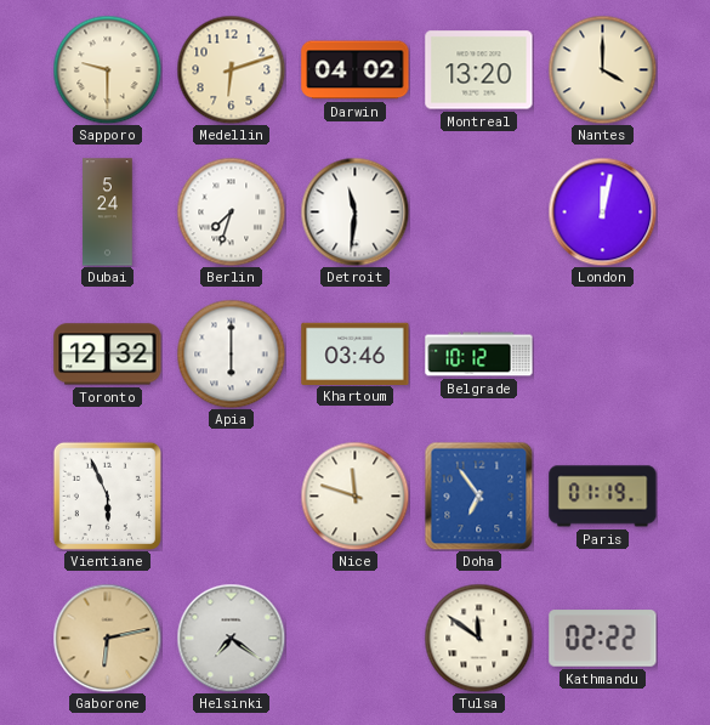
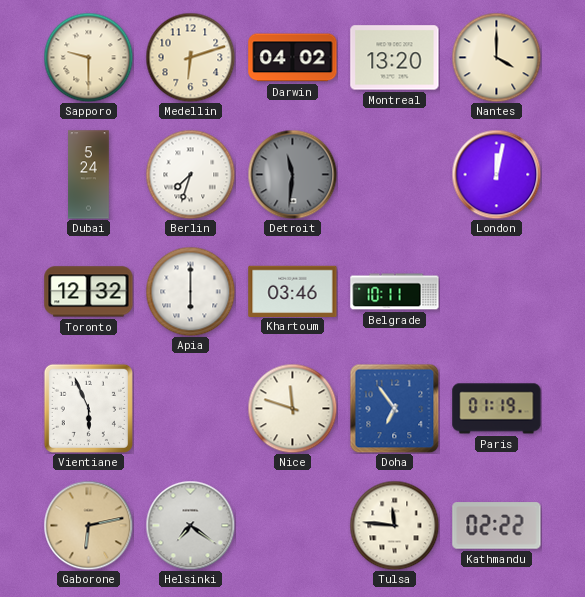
Detroit dial: white -> grey (292, 174)
Belgrade: 10:12 -> 10:11 (395, 292)
Tulsa: 11:51 -> 11:46 (394, 525)
